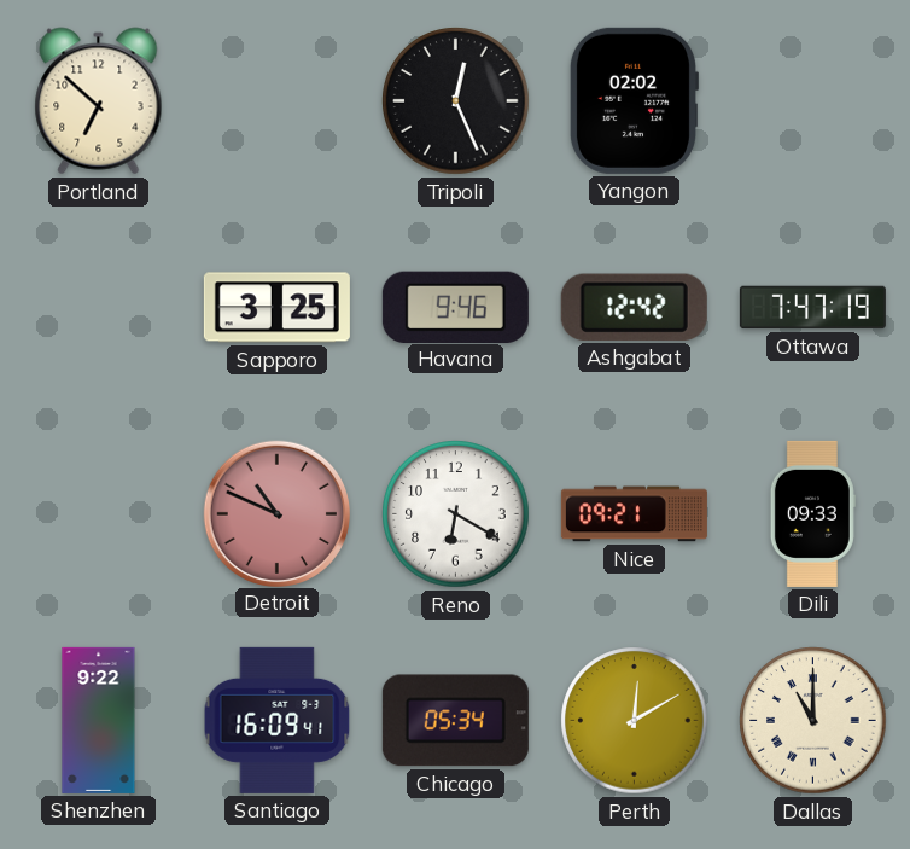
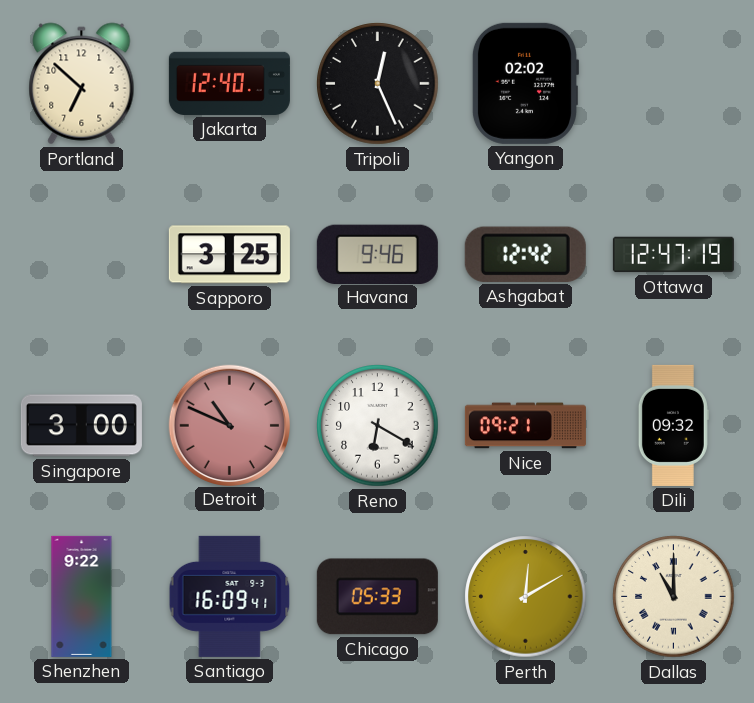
Jakarta: none -> 12:40 (229, 83)
Ottawa: 7:47 -> 12:47 (673, 255)
Singapore: none -> 3:00 (81, 426)
Dili: 09:33 -> 09:32 (673, 425)
Chicago: 05:34 -> 05:33 (377, 597)
